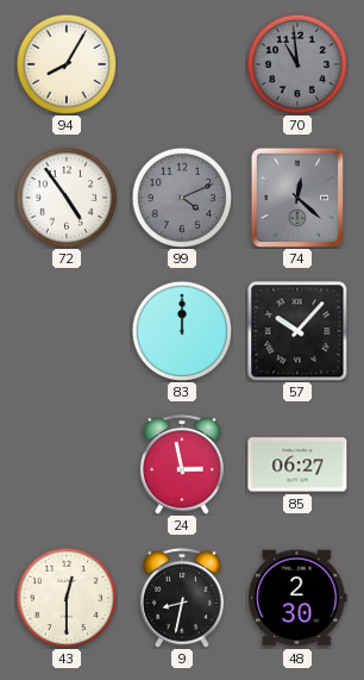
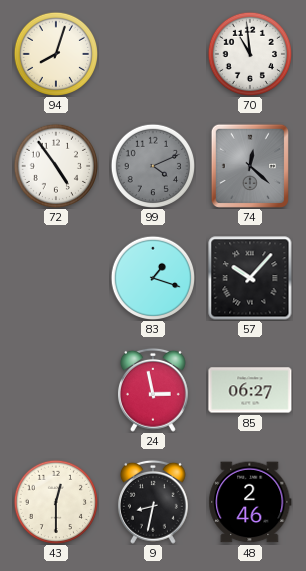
94: 8:05 -> 8:03 (55, 53)
70 dial: grey -> white (249, 53)
83: 12:00 -> 1:18 (152, 277)
48: 2:30 -> 2:46 (250, 502)
